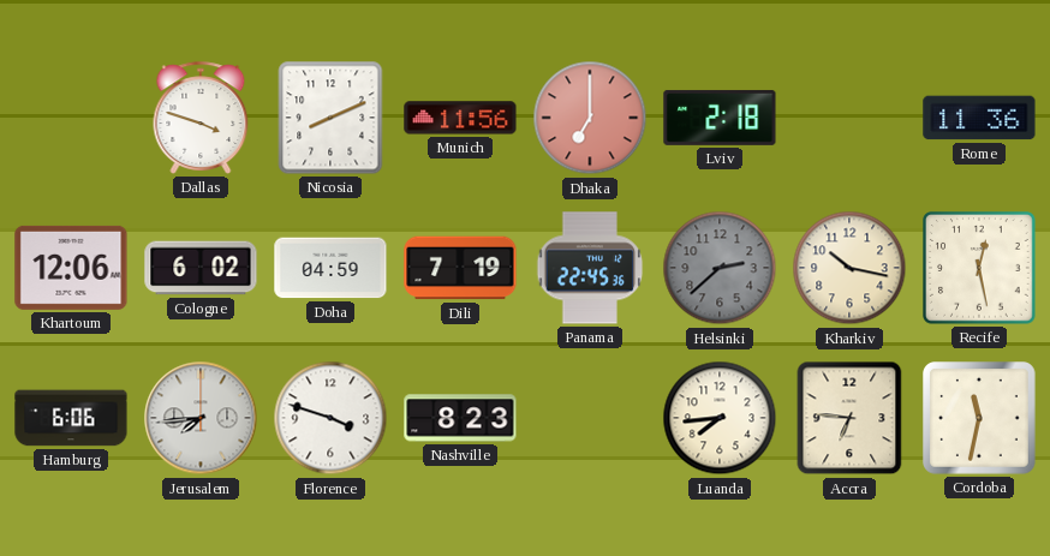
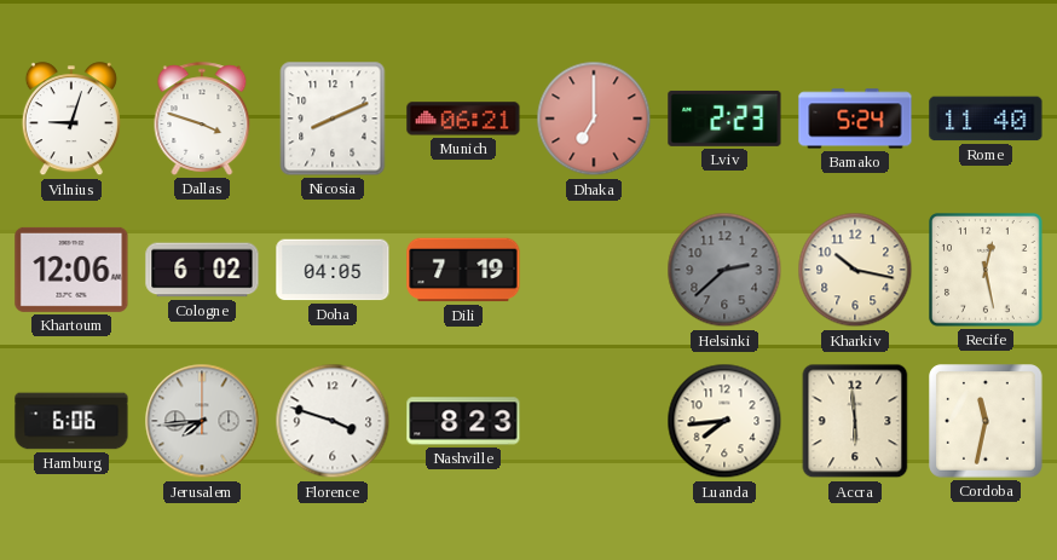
Vilnius: none -> 9:03 (71, 120)
Munich: 11:56 -> 06:21 (463, 119)
Lviv: 2:18 -> 2:23 (724, 119)
Bamako: none -> 5:24 (855, 119)
Rome: 11:36 -> 11:40 (986, 119)
Doha: 04:59 -> 04:05 (333, 270)
Panama: 22:45 -> none (590, 268)
Accra: 6:46 -> 5:59 (855, 421)
